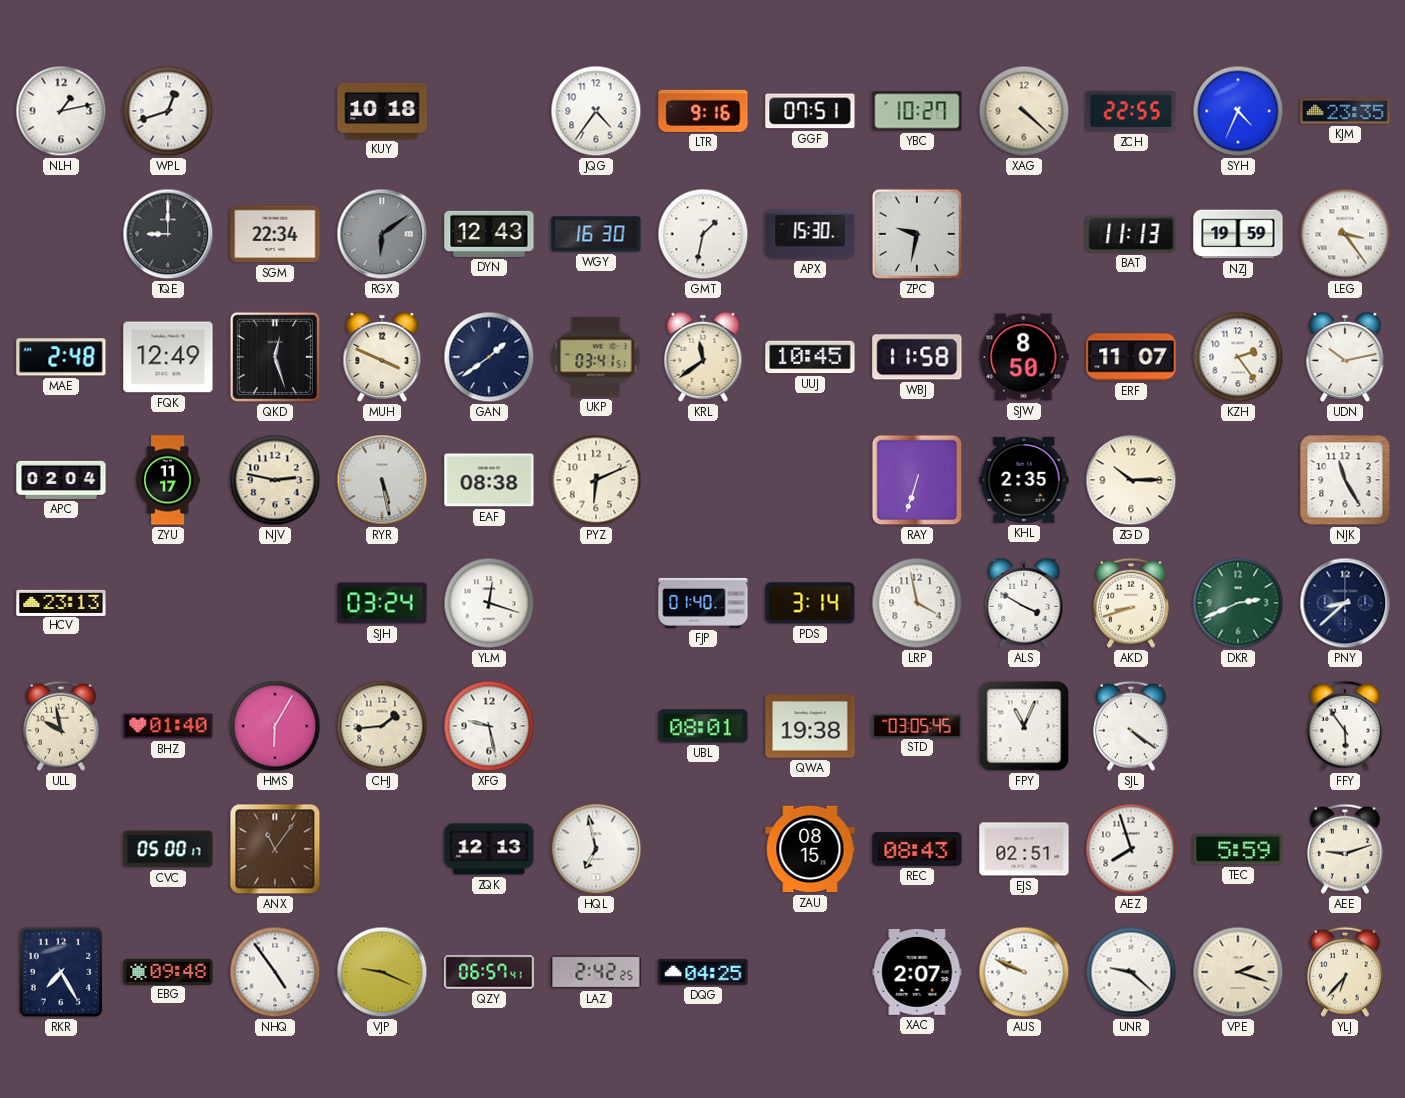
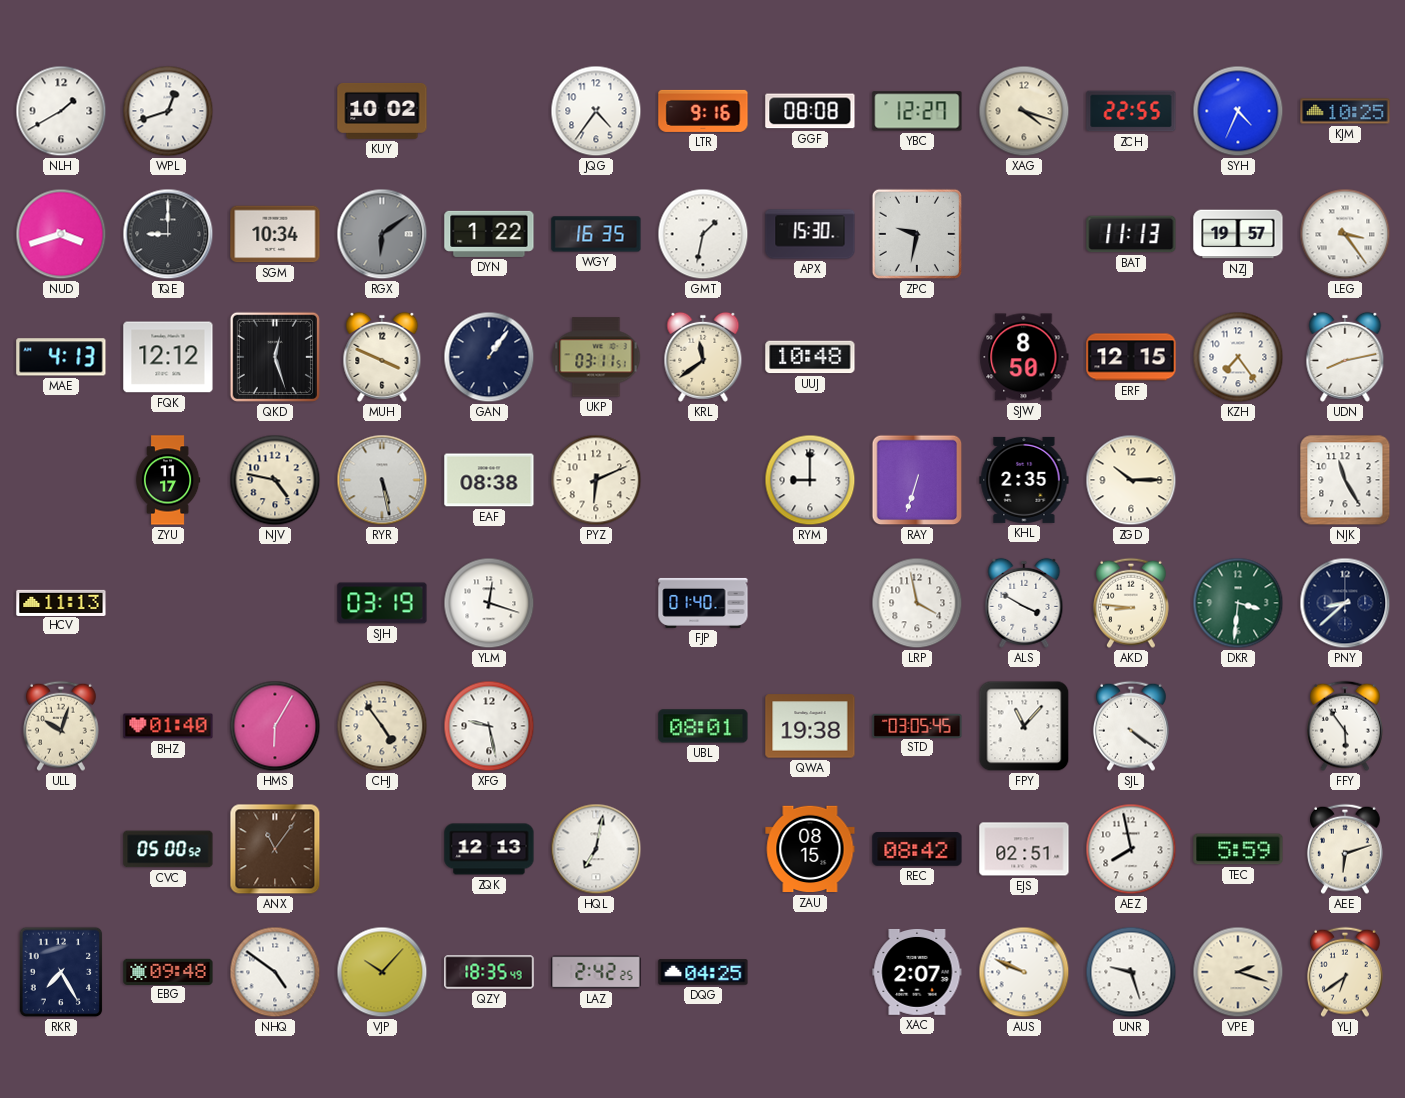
NLH: 1:13 -> 1:40 (61, 111)
KUY: 10:18 -> 10:02 (382, 111)
GGF: 07:51 -> 08:08 (810, 111)
YBC: 10:27 -> 12:27 (917, 111)
XAG: 4:22 -> 4:18 (1024, 111)
KJM: 23:35 -> 10:25 (1345, 111)
NUD: none -> 3:42 (61, 234)
SGM: 22:34 -> 10:34 (275, 234)
DYN: 12:43 -> 1:22 (489, 234)
WGY: 16:30 -> 16:35 (596, 234)
NZJ: 19:59 -> 19:57 (1238, 234)
MAE: 2:48 -> 4:13 (61, 357)
FQK: 12:49 -> 12:12 (168, 357)
GAN: 1:39 -> 1:06 (489, 357)
UKP: 03:41 -> 03:11 (596, 357)
UUJ: 10:45 -> 10:48 (810, 357)
WBJ: 11:58 -> none (917, 357)
ERF: 11:07 -> 12:15 (1131, 357)
KZH: 2:24 -> 7:24 (1238, 357)
UDN: 10:13 -> 8:13 (1345, 357)
APC: 02:04 -> none (61, 480)
NJV: 2:47 -> 4:47 (275, 480)
RYM: none -> 9:00 (810, 480)
HCV: 23:13 -> 11:13 (61, 602)
SJH: 03:24 -> 03:19 (382, 603)
PDS: 3:14 -> none (810, 603)
AKD: 8:42 -> 8:46 (1131, 603)
DKR: 2:41 -> 3:31 (1238, 603)
ULL: 9:58 -> 10:03 (61, 726)
CHJ: 1:44 -> 4:54 (382, 726)
FPY: 11:04 -> 11:07 (1024, 726)
CVC: 05:00:17 -> 05:00:52 (168, 849)
HQL: 6:58 -> 7:02 (596, 849)
REC: 08:43 -> 08:42 (917, 849)
AEZ: 7:57 -> 7:58 (1131, 849)
AEE: 9:12 -> 6:12 (1345, 849)
NHQ: 4:54 -> 4:51 (275, 972)
VJP: 9:19 -> 10:07 (382, 972)
QZY: 06:57 -> 18:35 (489, 972)
UNR: 9:22 -> 9:27 (1131, 972)
YLJ: 6:37 -> 6:39 (1345, 972)
